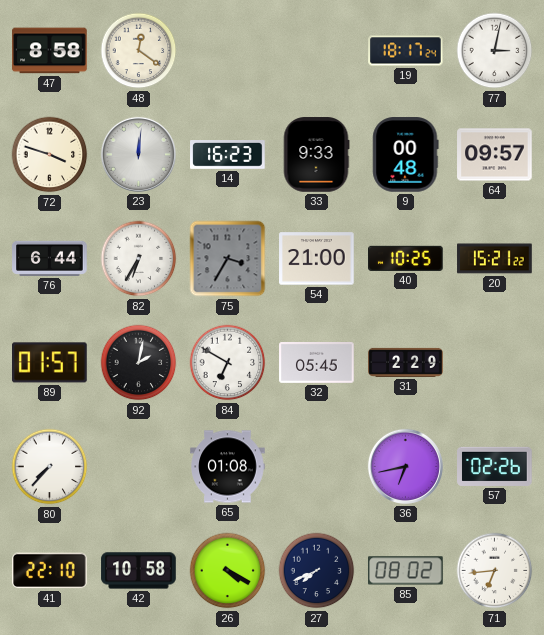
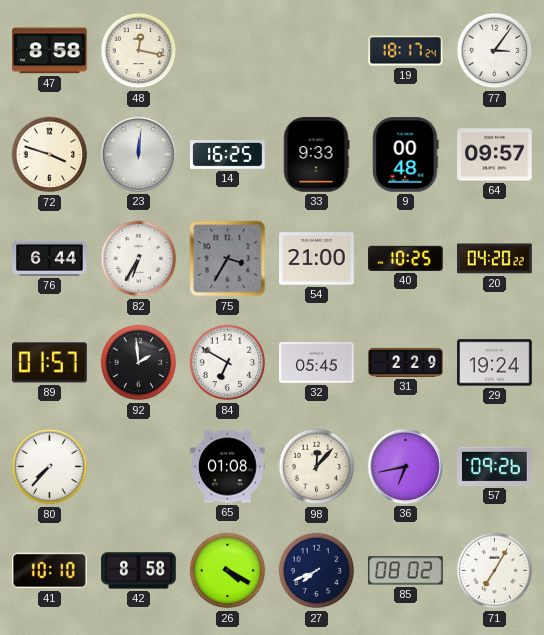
48: 12:21 -> 12:17 (139, 51)
77: 3:02 -> 3:06 (495, 51)
14: 16:23 -> 16:25 (228, 155)
20: 15:21 -> 04:20 (495, 259)
92: 2:02 -> 1:59 (139, 363)
29: none -> 19:24 (495, 363)
98: none -> 12:07 (317, 467)
57: 02:26 -> 09:26 (495, 466)
41: 22:10 -> 10:10 (50, 571)
42: 10:58 -> 8:58 (139, 571)
71: 6:44 -> 7:05 (495, 571)
